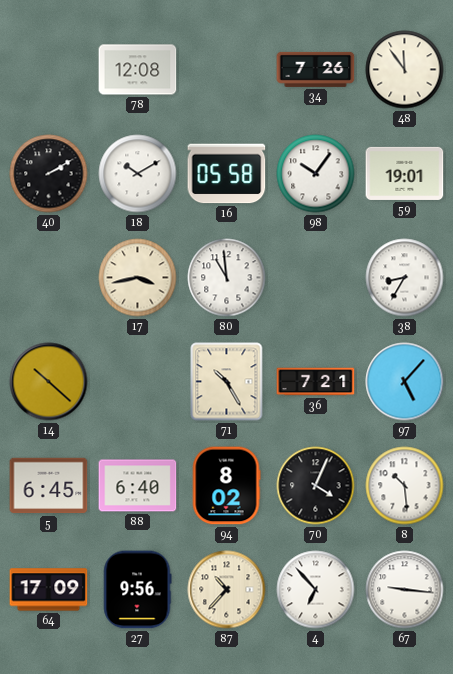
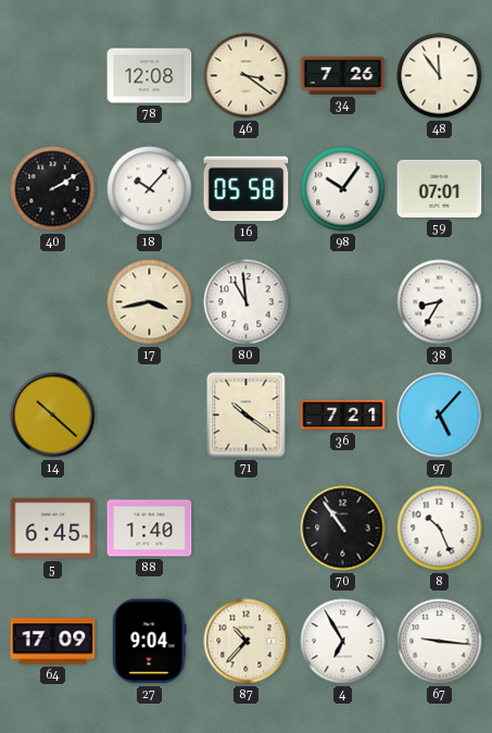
46: none -> 3:21 (247, 76)
18: 10:10 -> 10:07 (150, 189)
59: 19:01 -> 07:01 (440, 188)
71: 10:25 -> 10:21 (247, 415)
88: 6:40 -> 1:40 (150, 529)
94: 8:02 -> none (226, 486)
70: 4:04 -> 10:54 (343, 529)
8: 10:29 -> 10:26 (440, 529)
27: 9:56 -> 9:04 (149, 642)
4: 6:53 -> 6:55 (343, 642)
